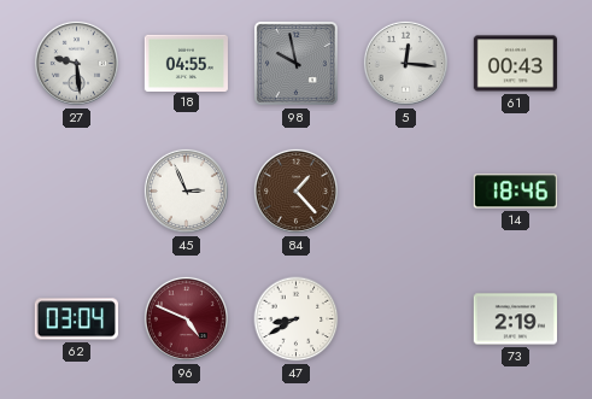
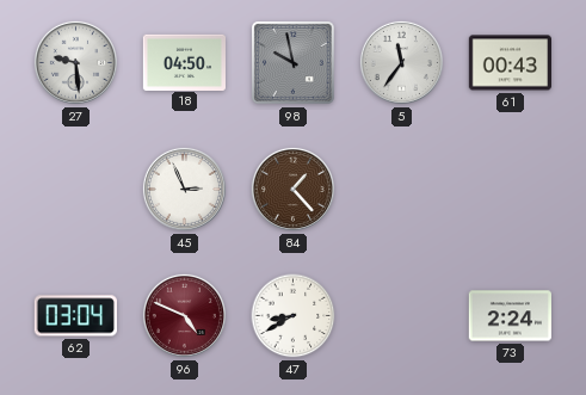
18: 04:55 -> 04:50 (184, 62)
5: 12:16 -> 11:36 (401, 62)
14: 18:46 -> none (515, 192)
73: 2:19 -> 2:24 (510, 316)
